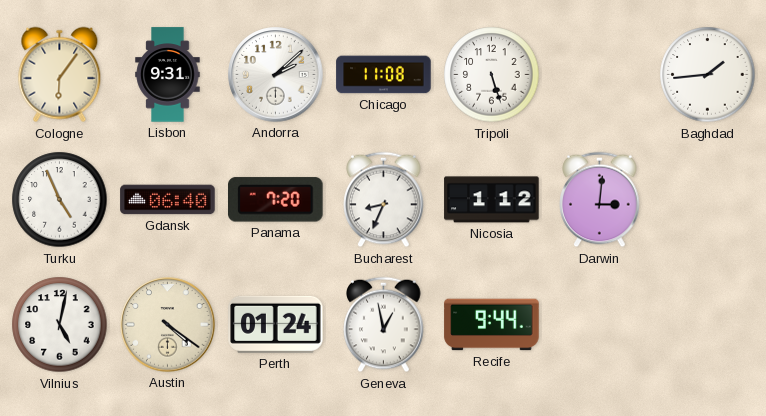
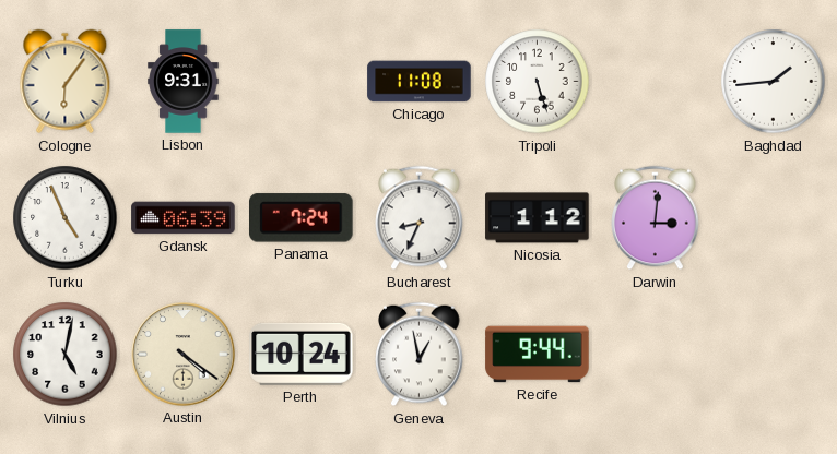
Andorra: 2:08 -> none (276, 75)
Gdansk: 06:40 -> 06:39 (184, 218)
Panama: 7:20 -> 7:24 (302, 218)
Perth: 01:24 -> 10:24 (302, 354)
